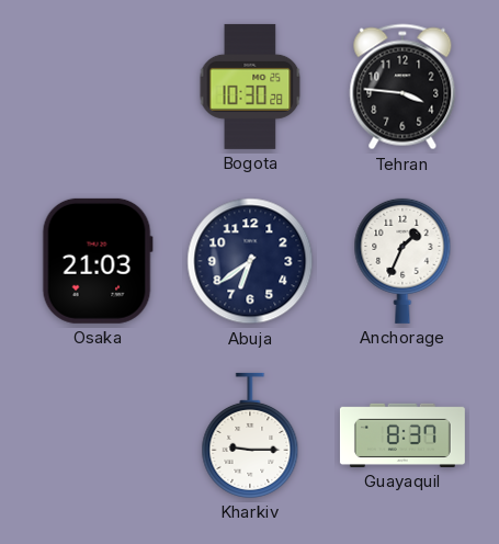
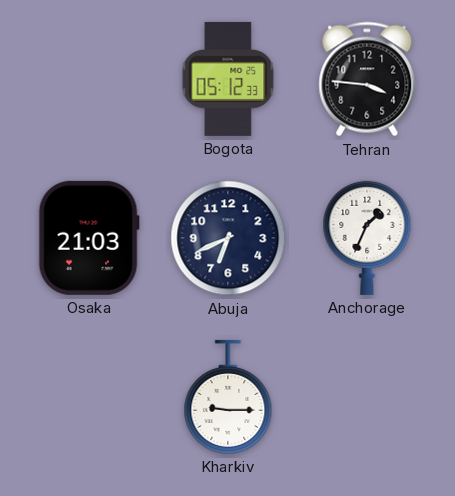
Bogota: 10:30 -> 05:12 (228, 79)
Abuja: 6:39 -> 6:41 (228, 238)
Guayaquil: 8:37 -> none (402, 435)
